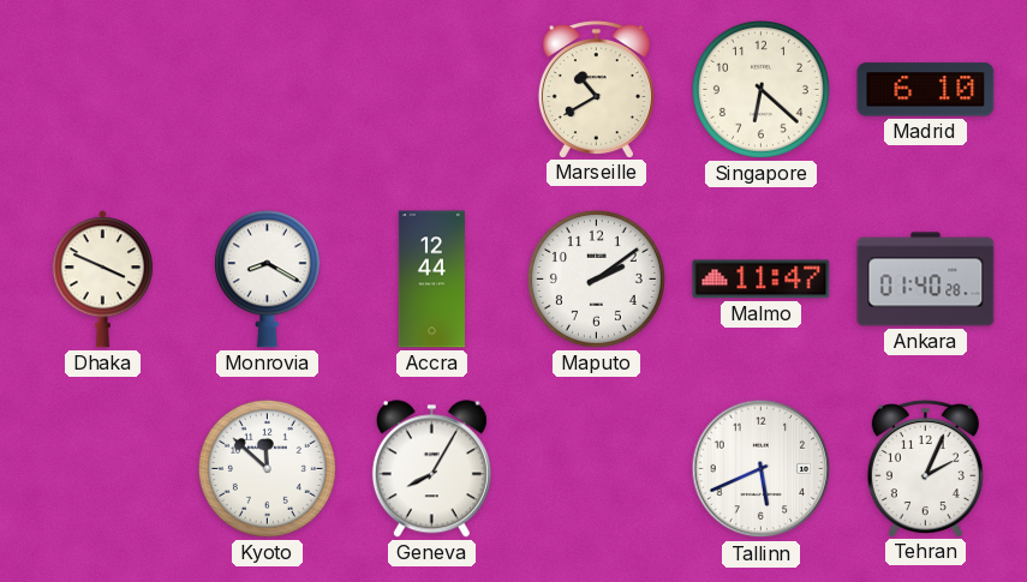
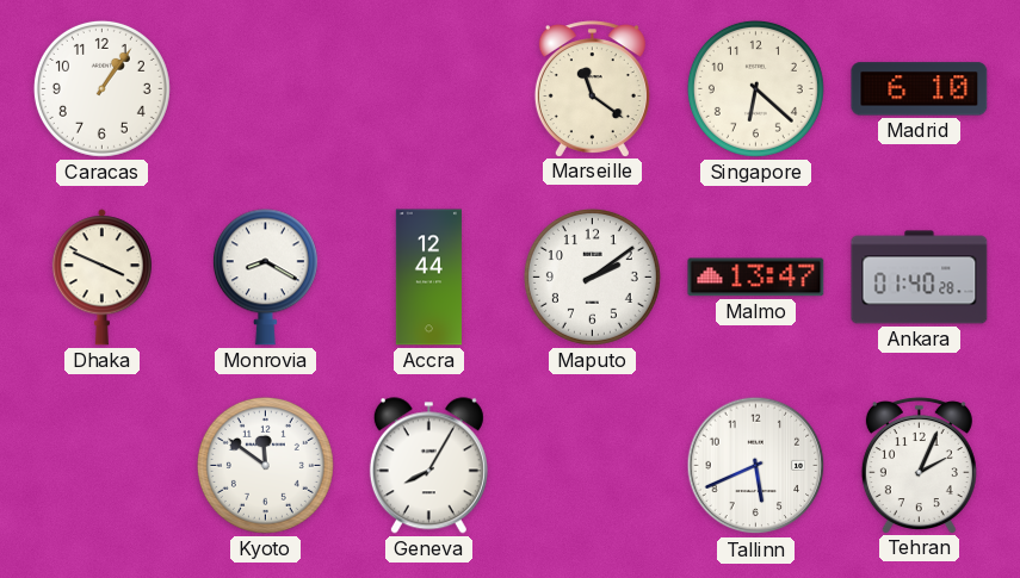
Caracas: none -> 1:06 (101, 88)
Marseille: 10:40 -> 11:21 (592, 88)
Malmo: 11:47 -> 13:47 (756, 278)
Kyoto: 11:52 -> 11:51 (265, 465)
